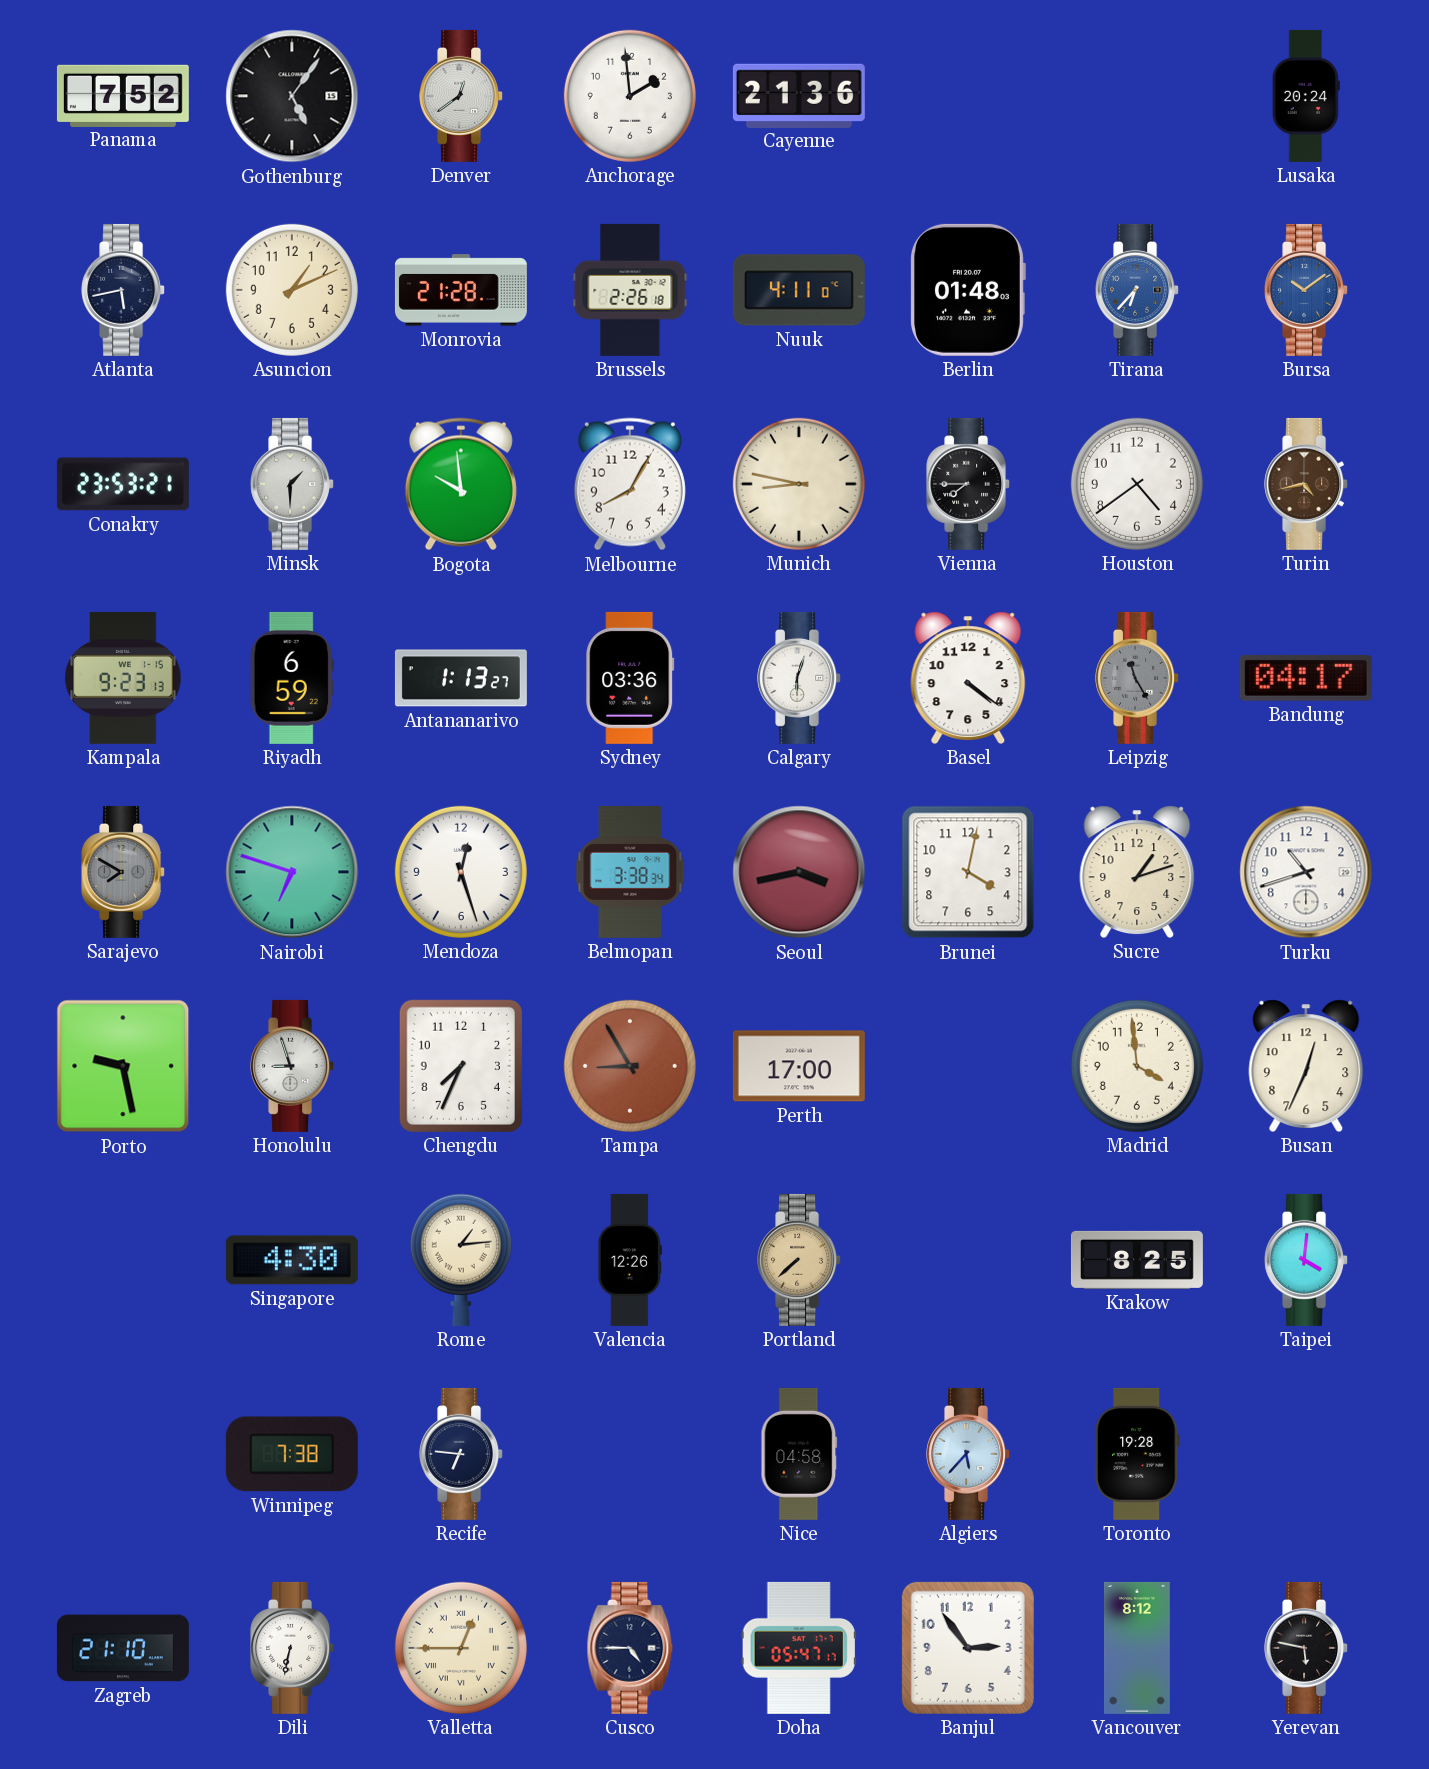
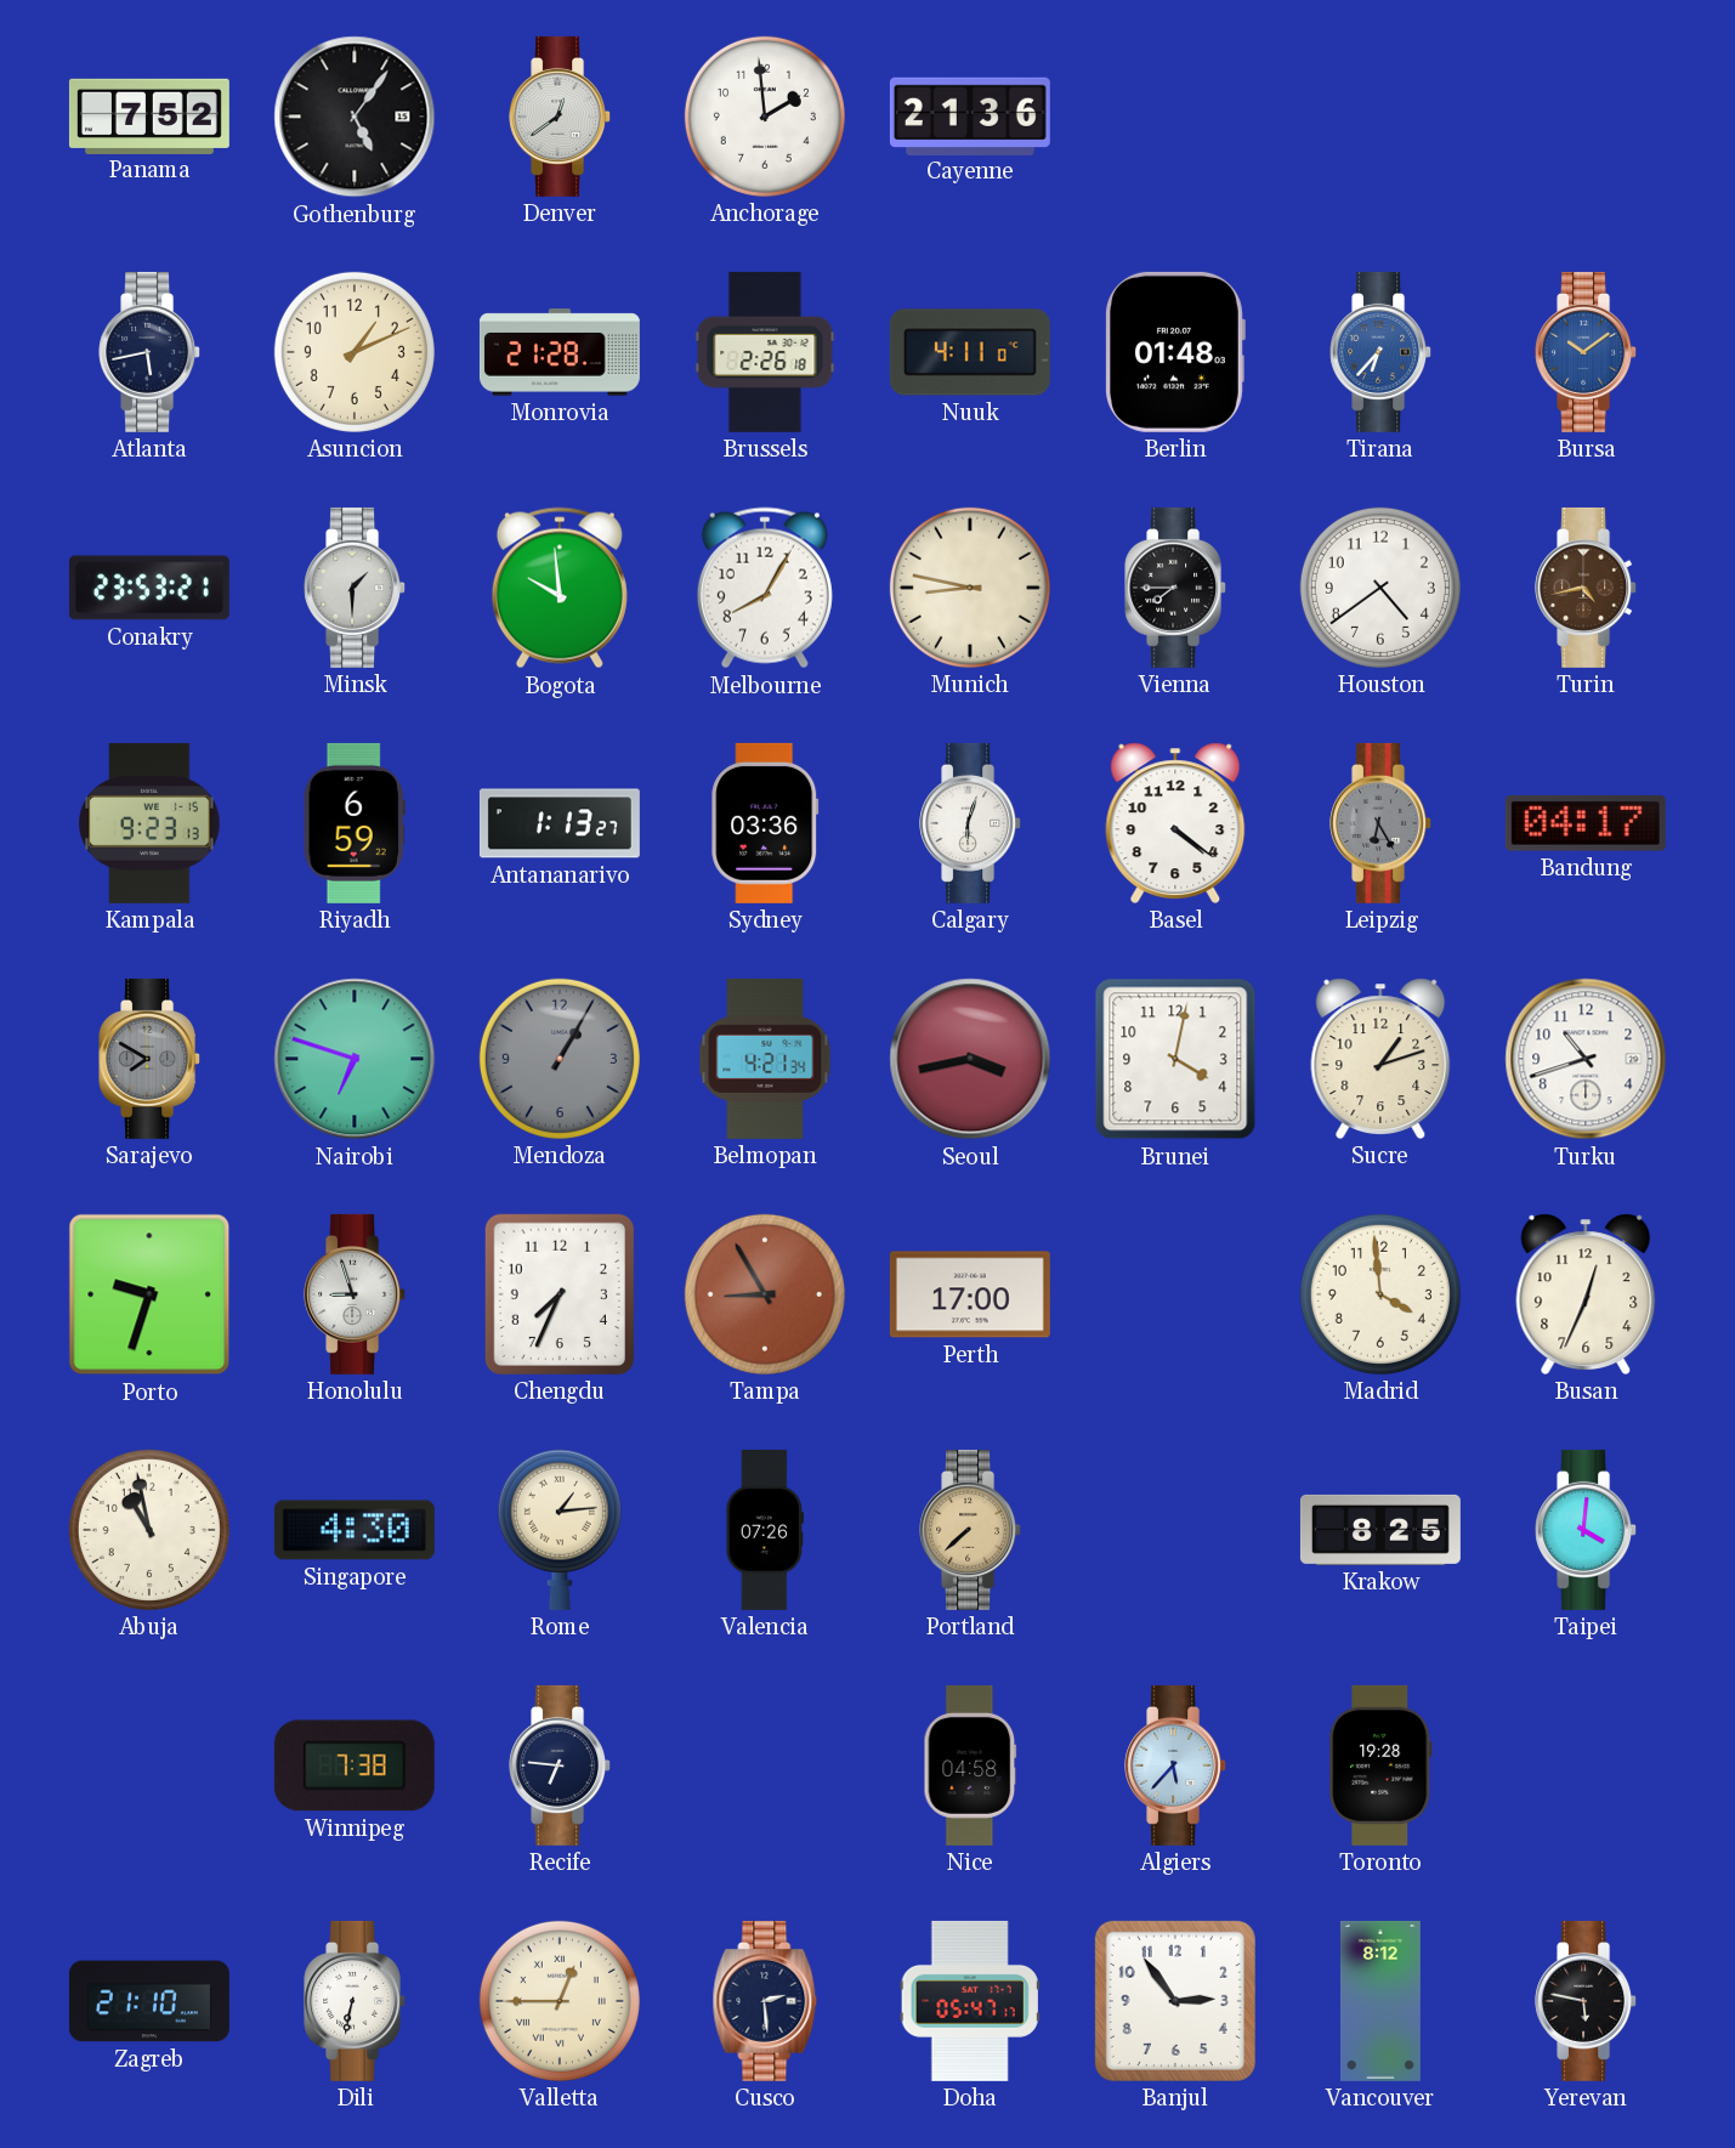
Lusaka: 20:24 -> none (1306, 96)
Leipzig: 11:25 -> 6:25 (1382, 823)
Mendoza: 12:27 -> 1:05 (560, 1059)
Mendoza dial: white -> grey (560, 1059)
Belmopan: 3:38 -> 4:21 (765, 1059)
Porto: 9:28 -> 9:33 (149, 1294)
Abuja: none -> 10:58 (149, 1530)
Valencia: 12:26 -> 07:26 (765, 1530)
Cusco: 4:45 -> 2:29 (765, 2001)
